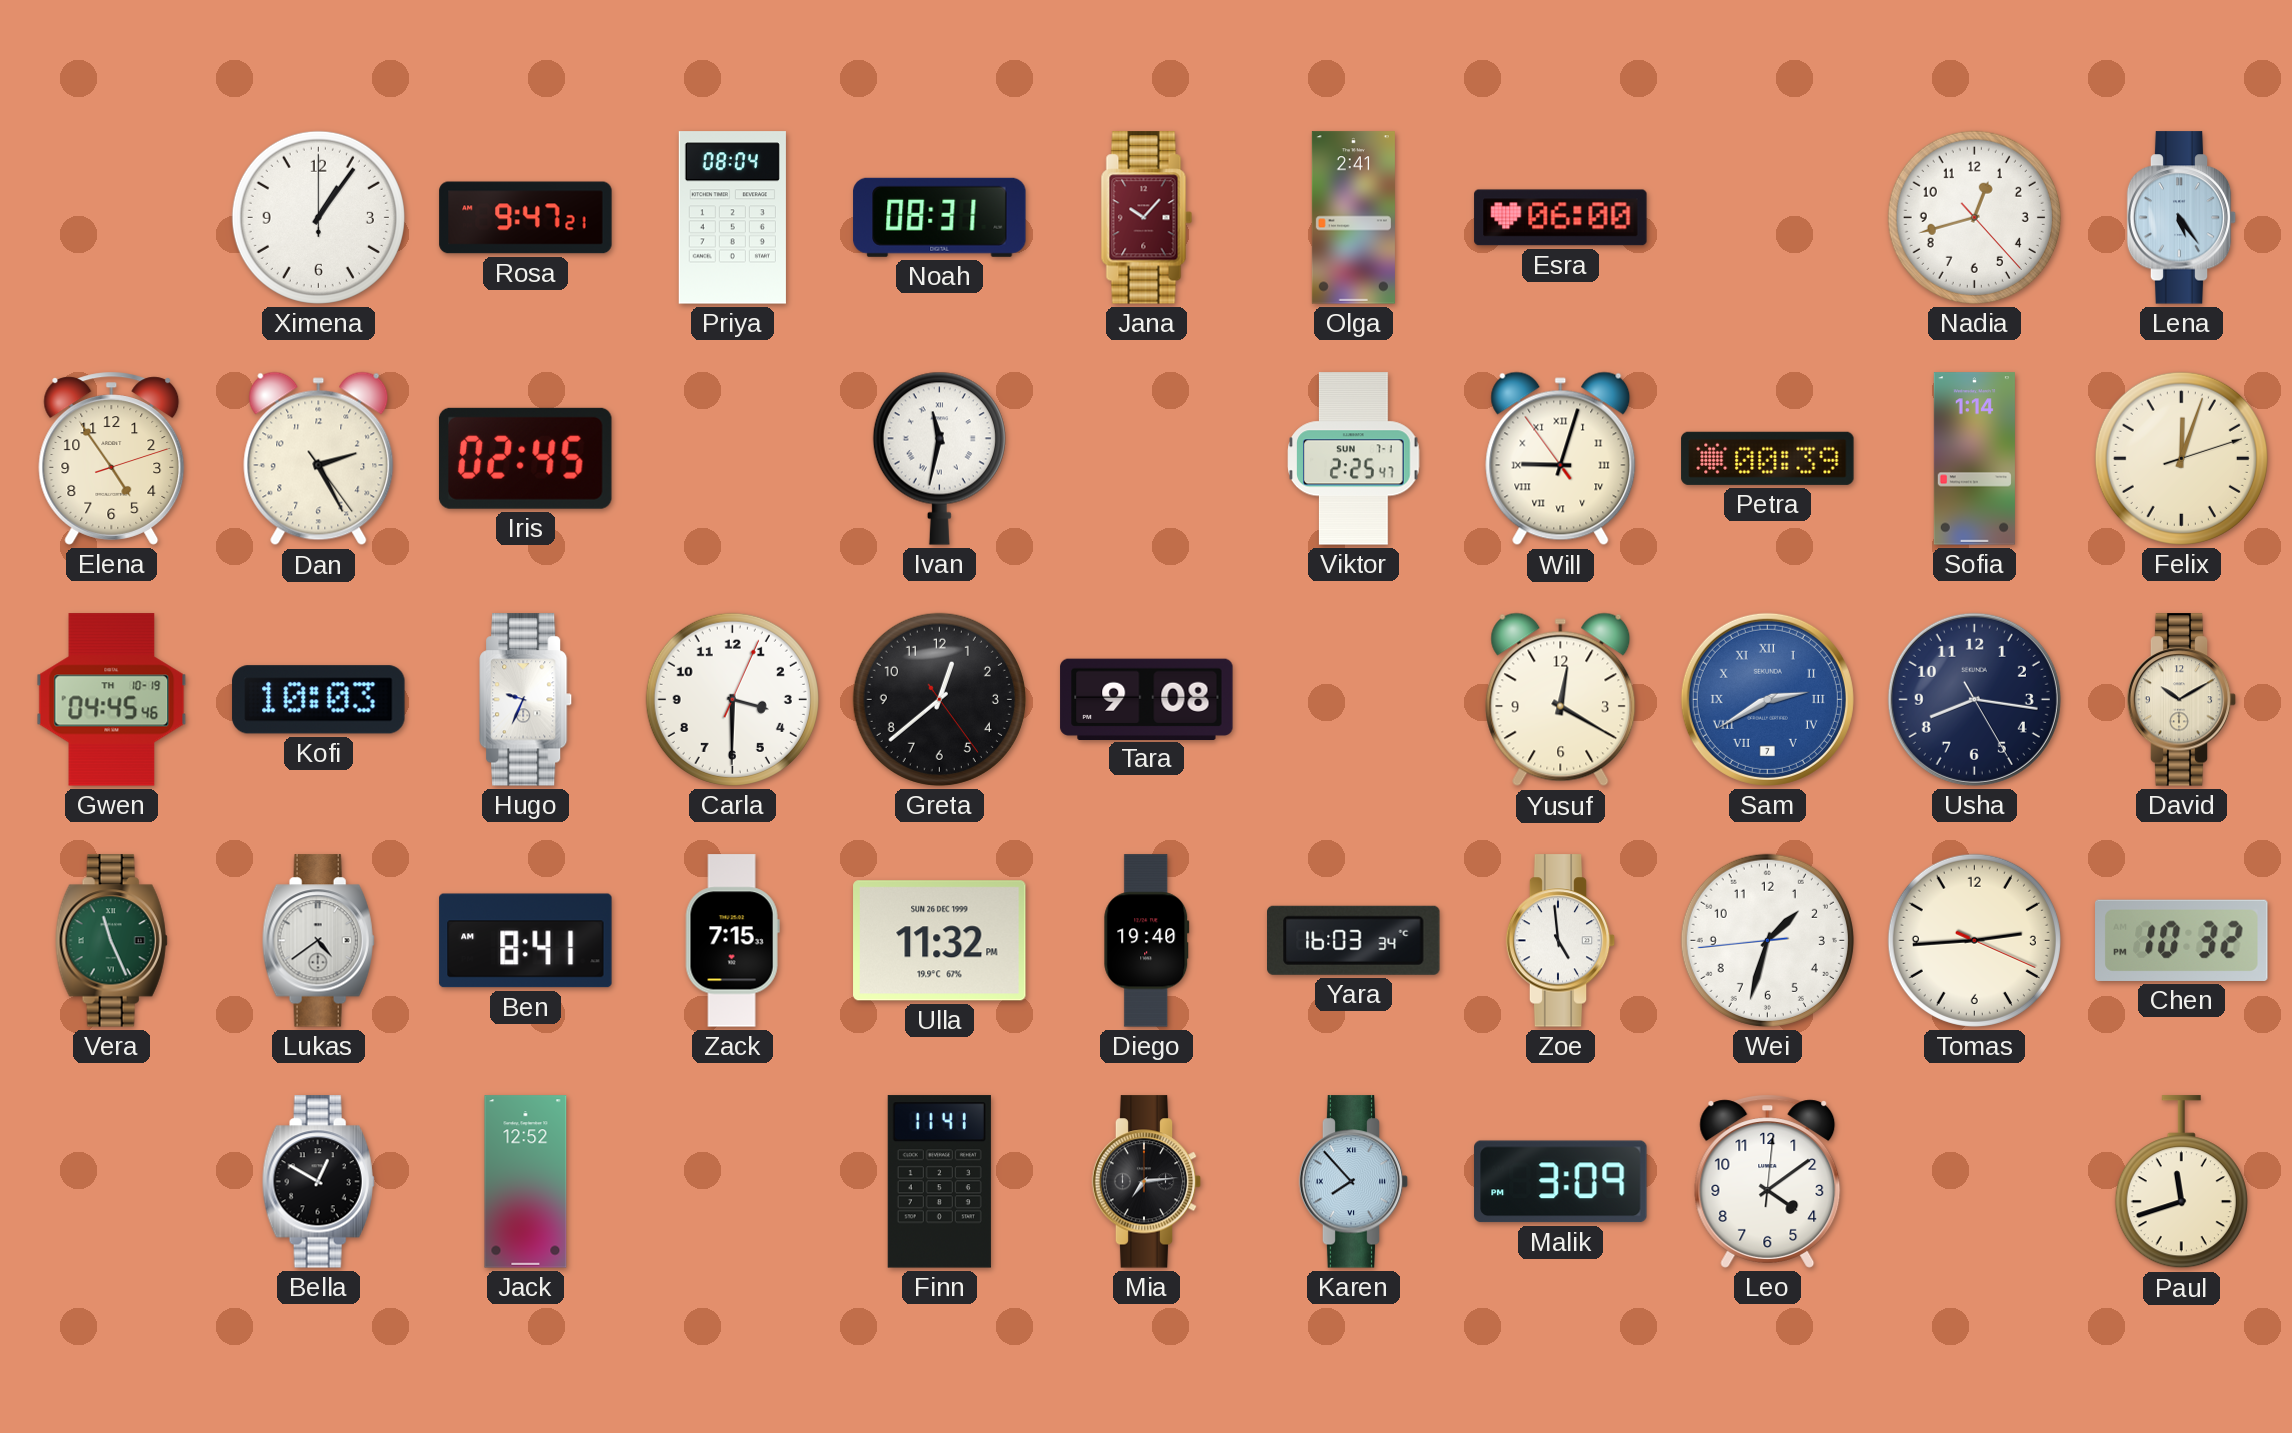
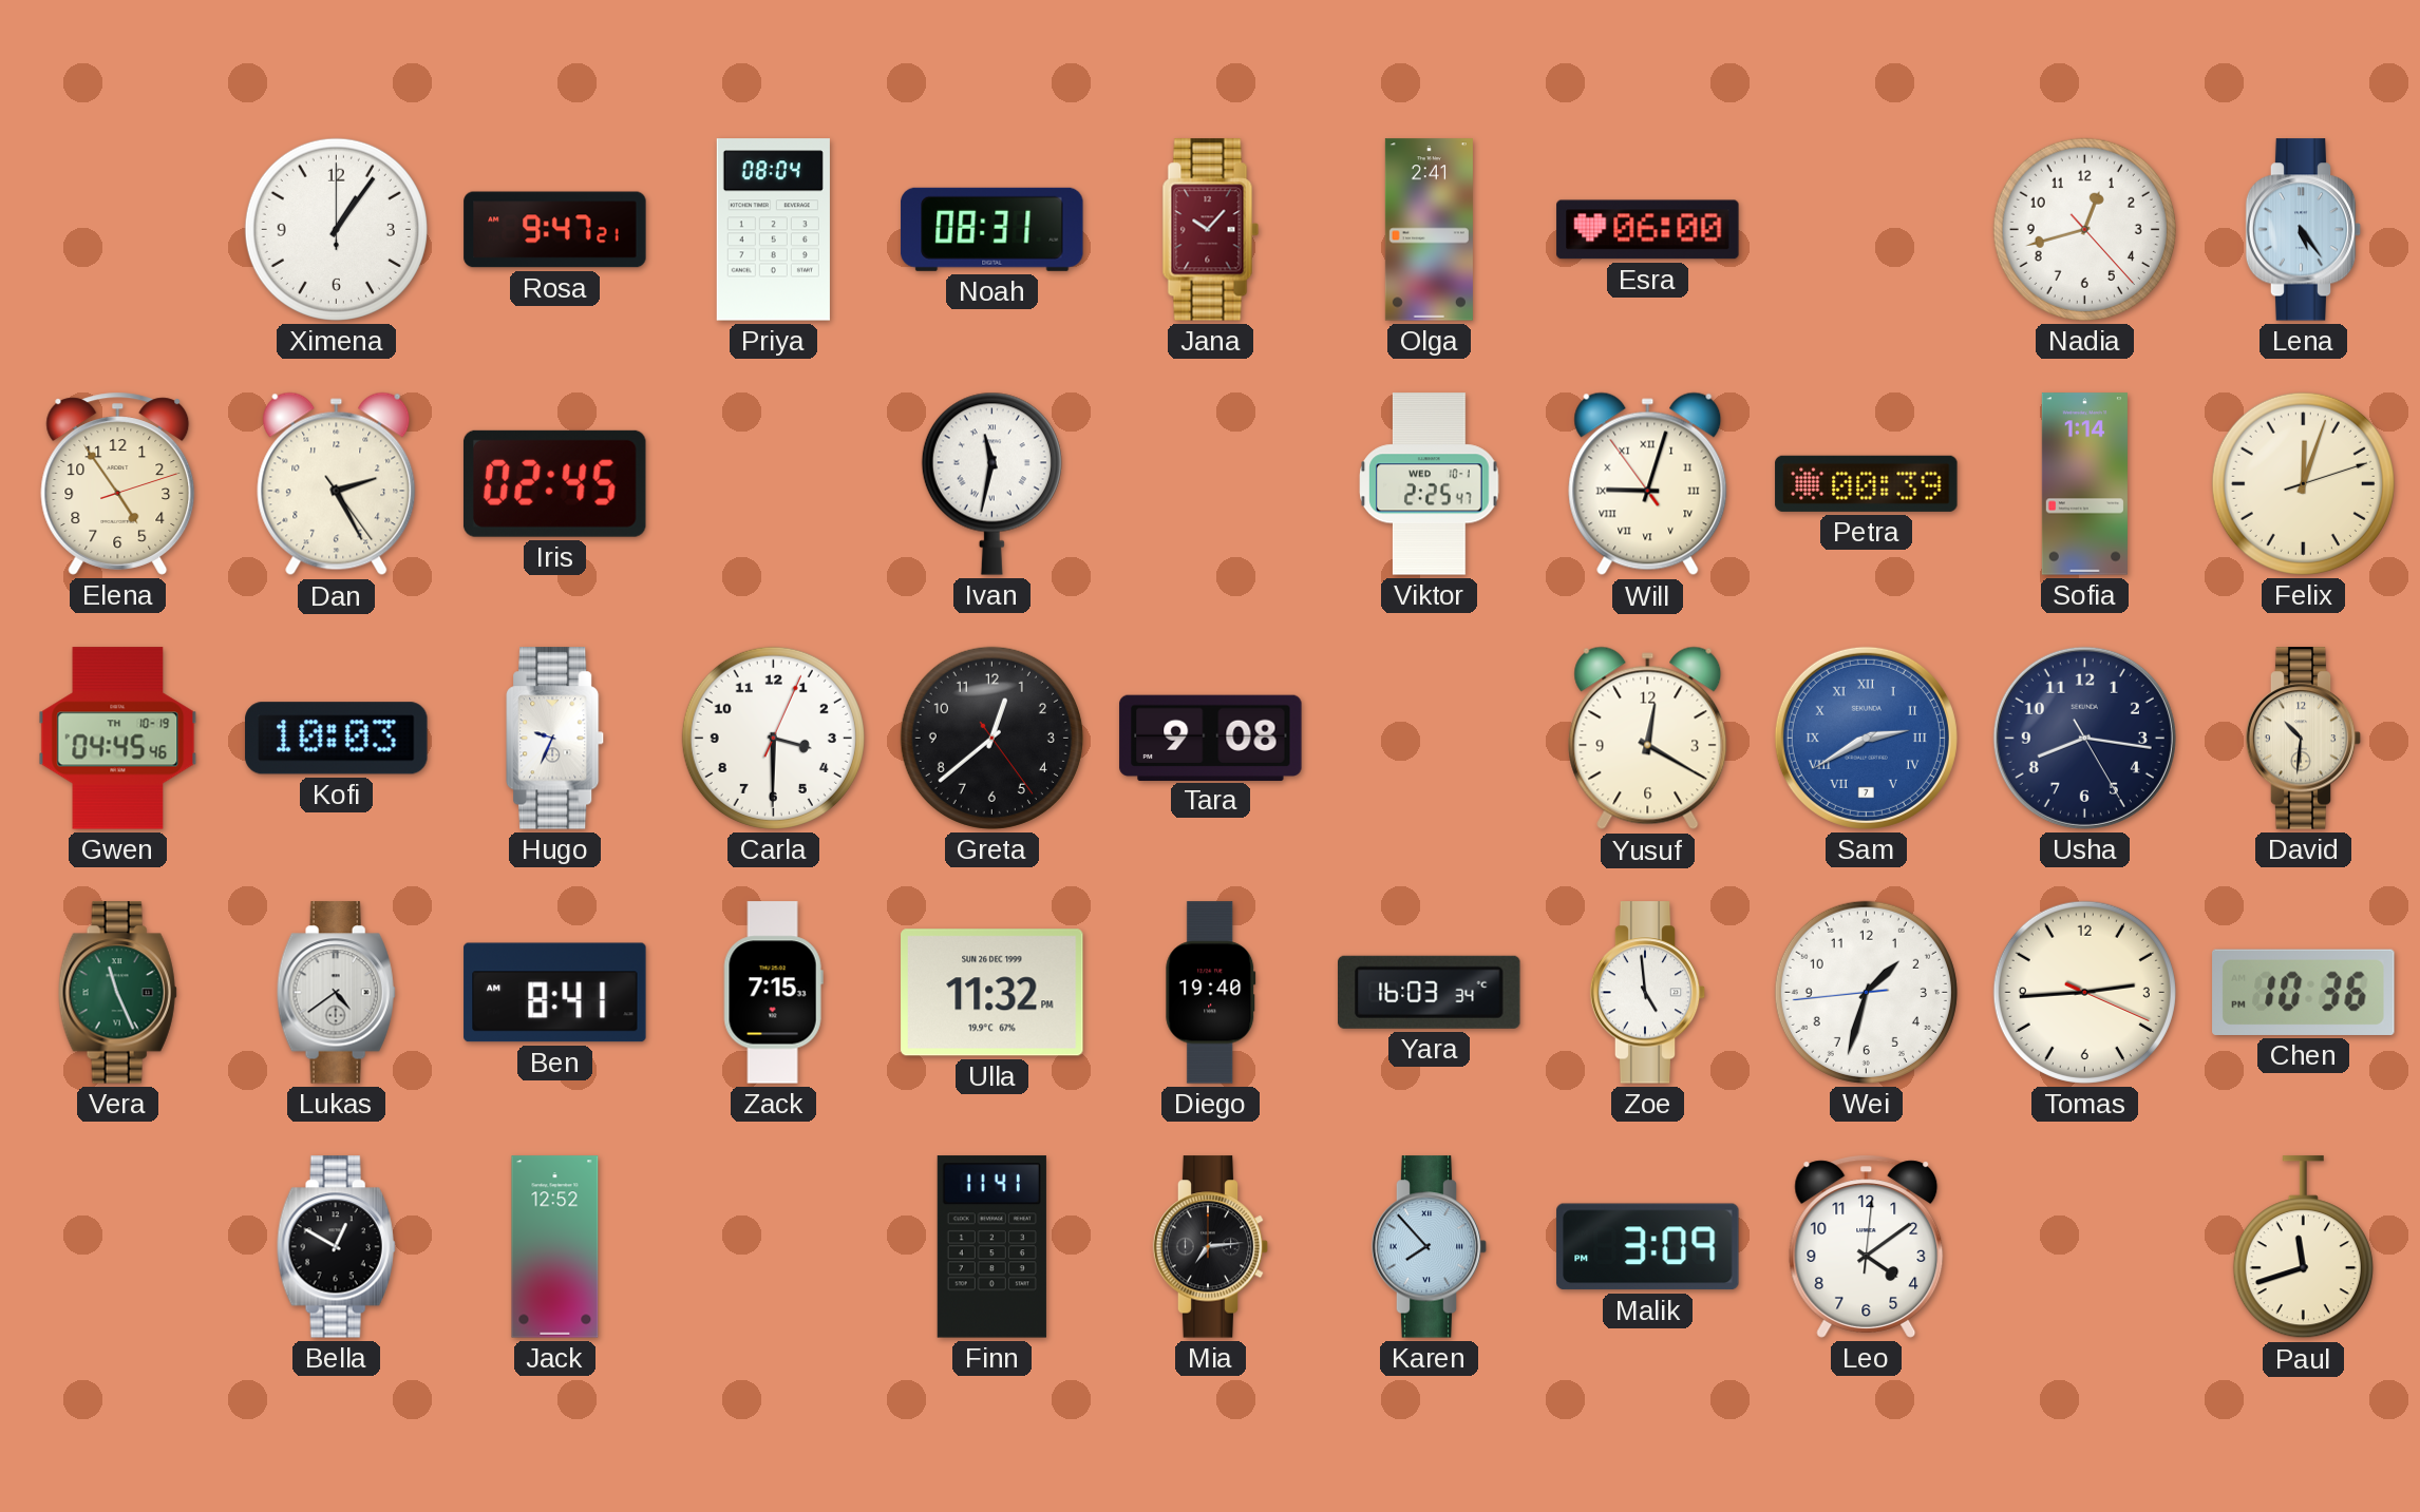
Viktor date: SUN 7-1 -> WED 10-1 (1430, 484)
David: 10:10 -> 10:31 (2304, 739)
Chen: 10:32 -> 10:36 (2304, 992)
